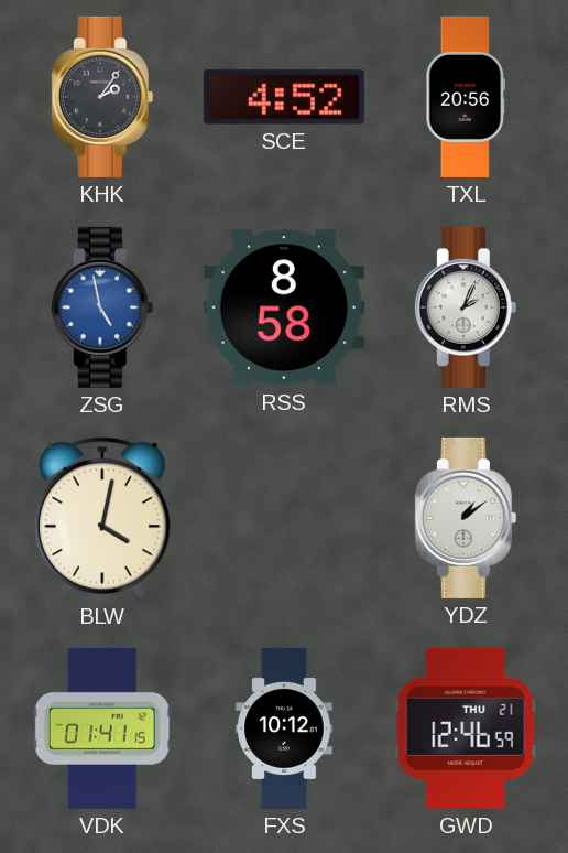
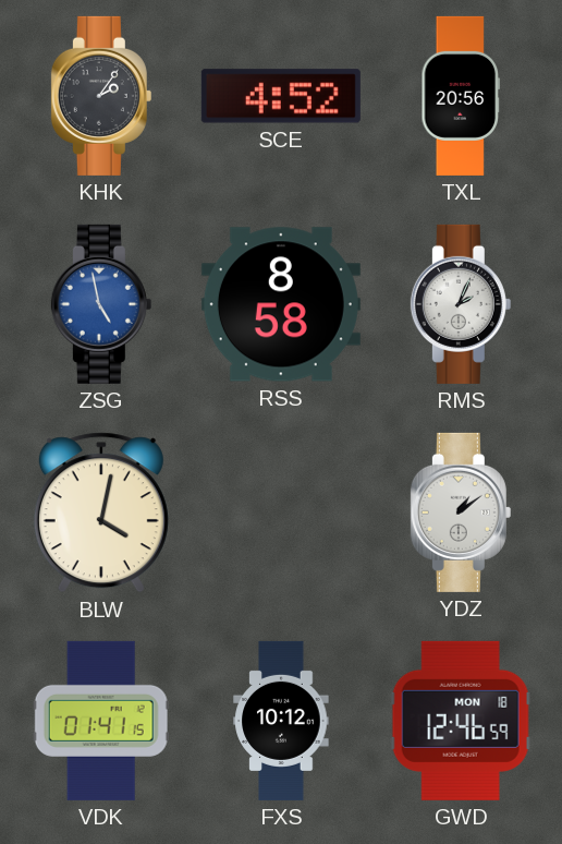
GWD date: THU 21 -> MON 18 (461, 721)
